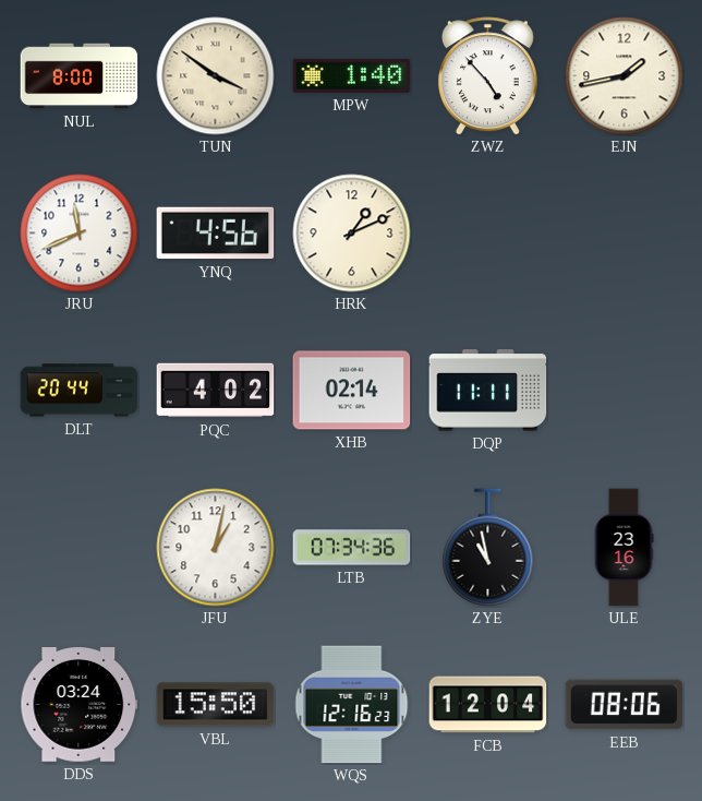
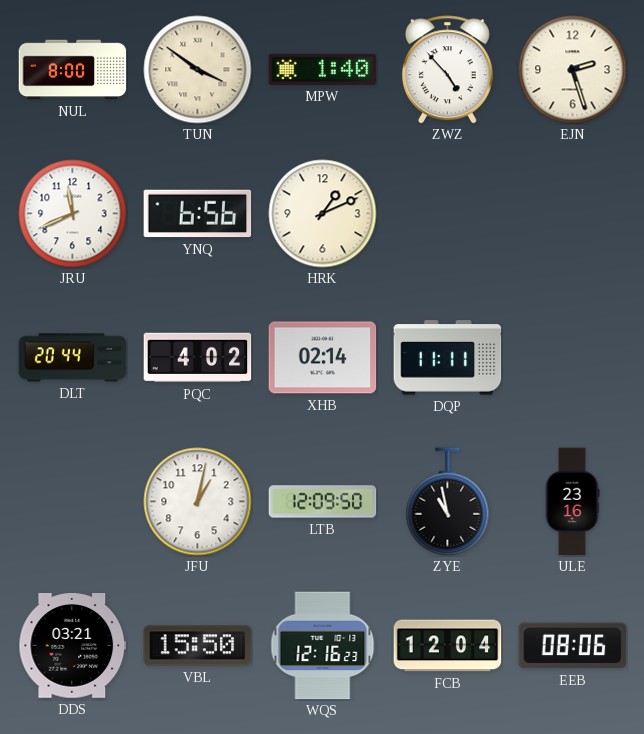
EJN: 1:43 -> 2:27 (573, 70)
YNQ: 4:56 -> 6:56 (198, 214)
LTB: 07:34 -> 12:09 (323, 502)
DDS: 03:24 -> 03:21 (73, 646)
